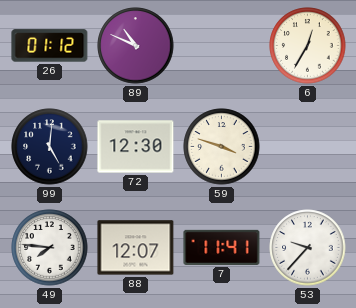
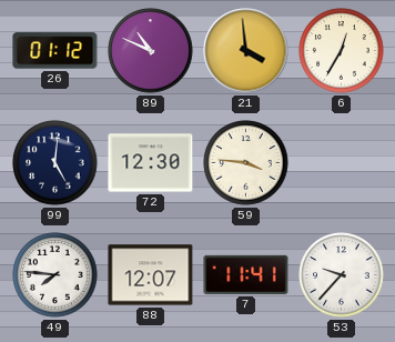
21: none -> 3:59 (246, 51)
59: 3:48 -> 3:46 (246, 163)
